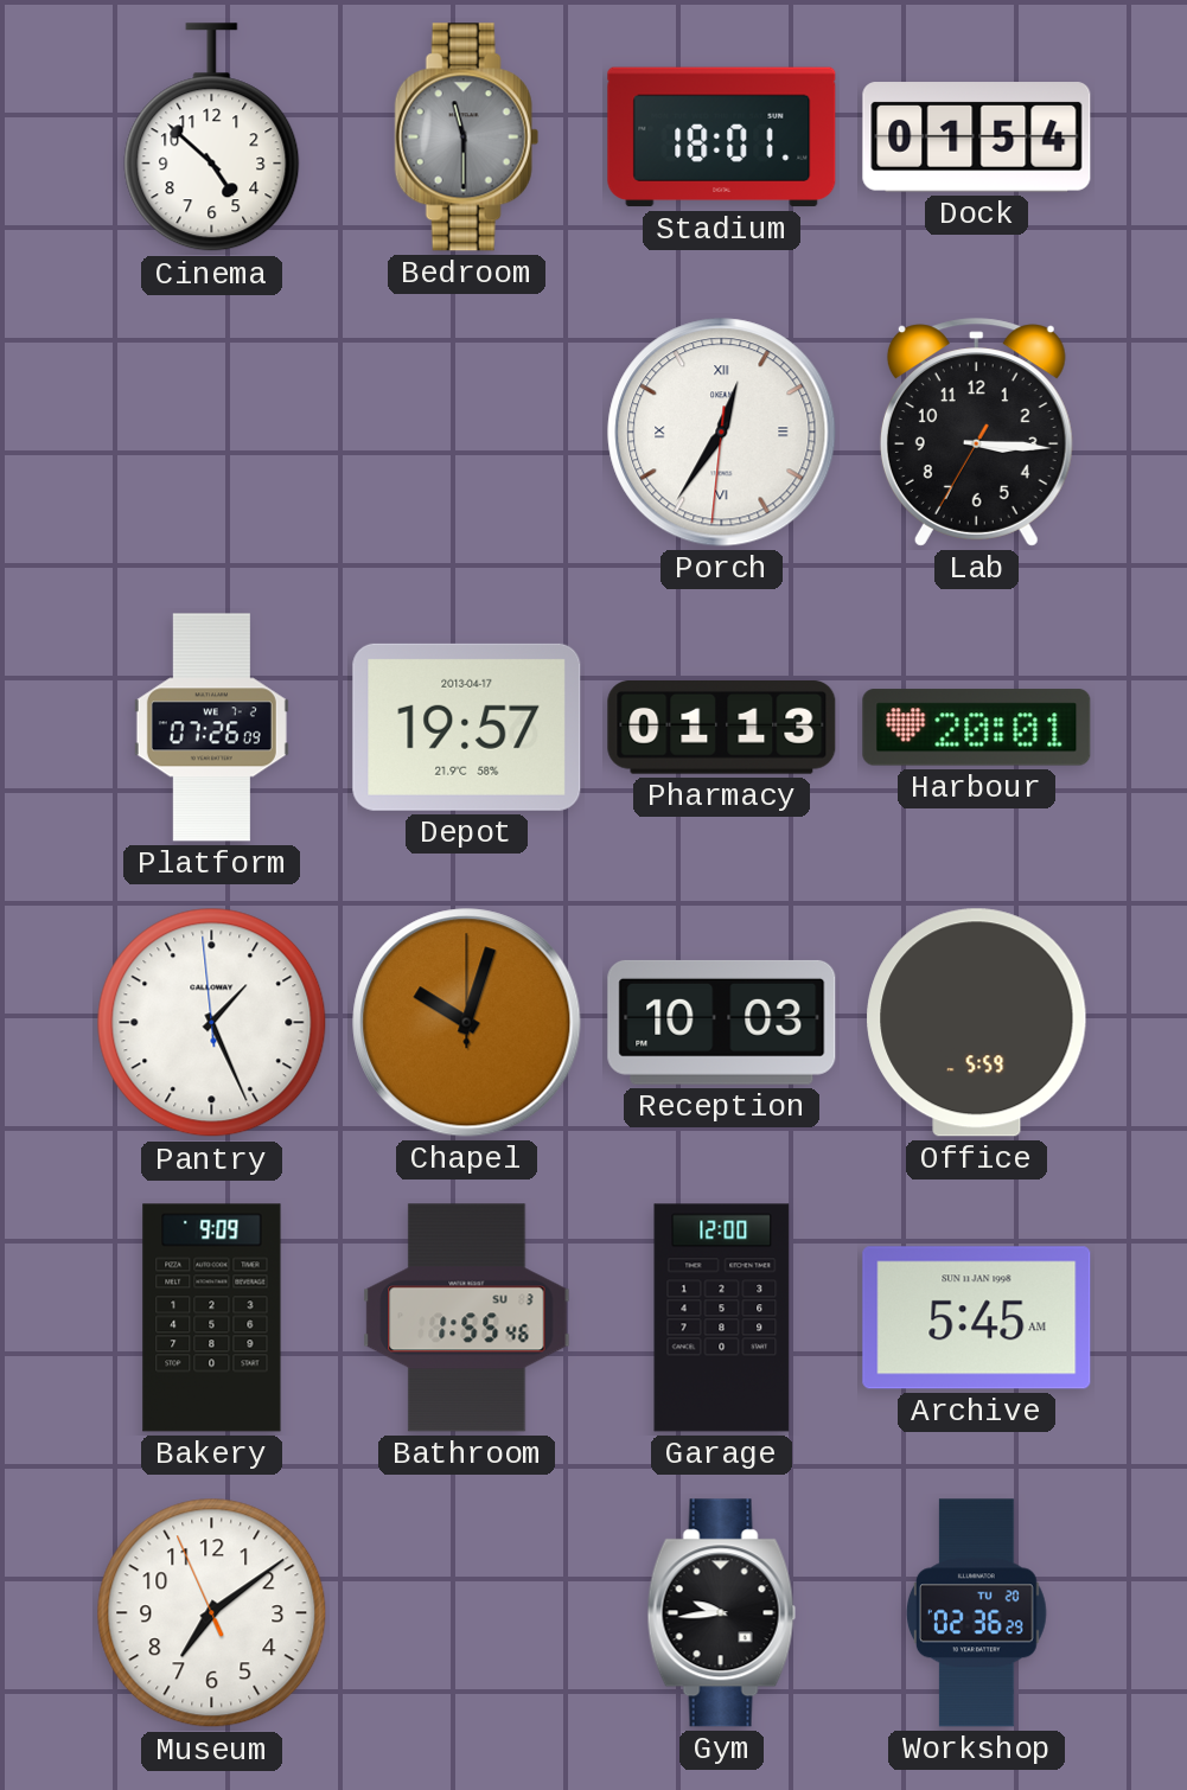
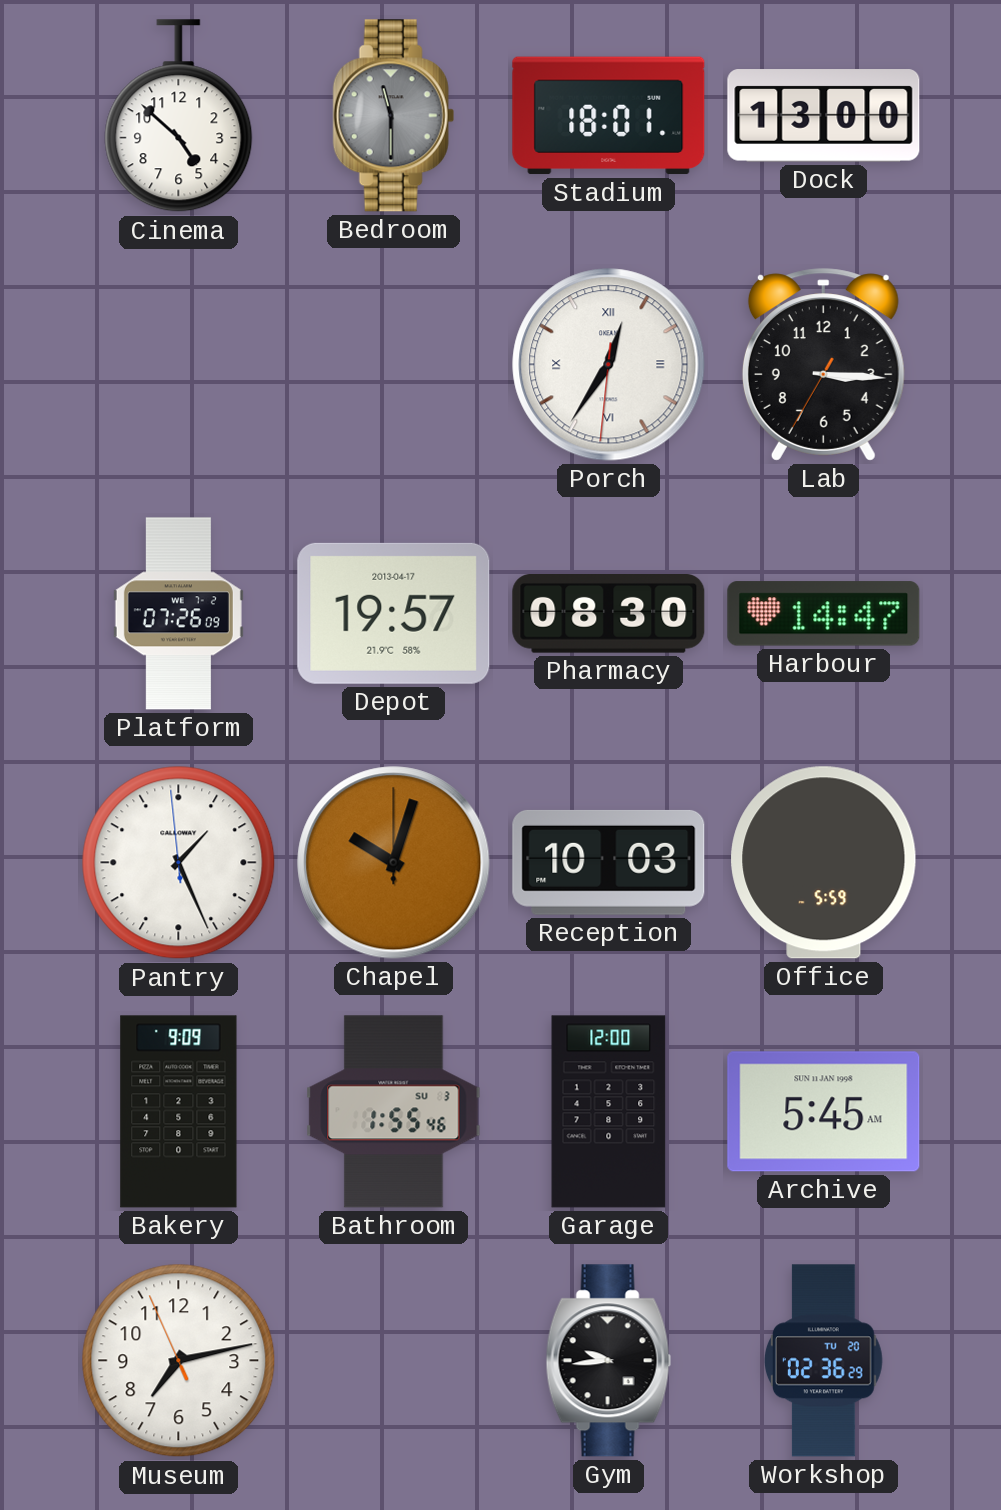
Dock: 01:54 -> 13:00 (824, 116)
Pharmacy: 01:13 -> 08:30 (609, 614)
Harbour: 20:01 -> 14:47 (824, 614)
Museum: 7:08 -> 7:12 (179, 1361)
